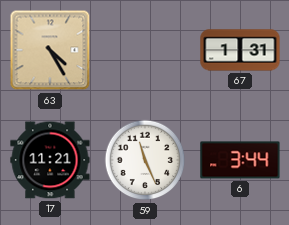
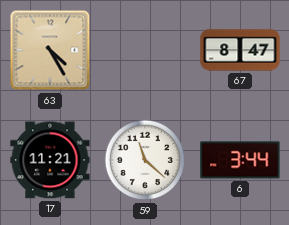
67: 1:31 -> 8:47 (240, 50)
59: 11:26 -> 11:22 (145, 160)
